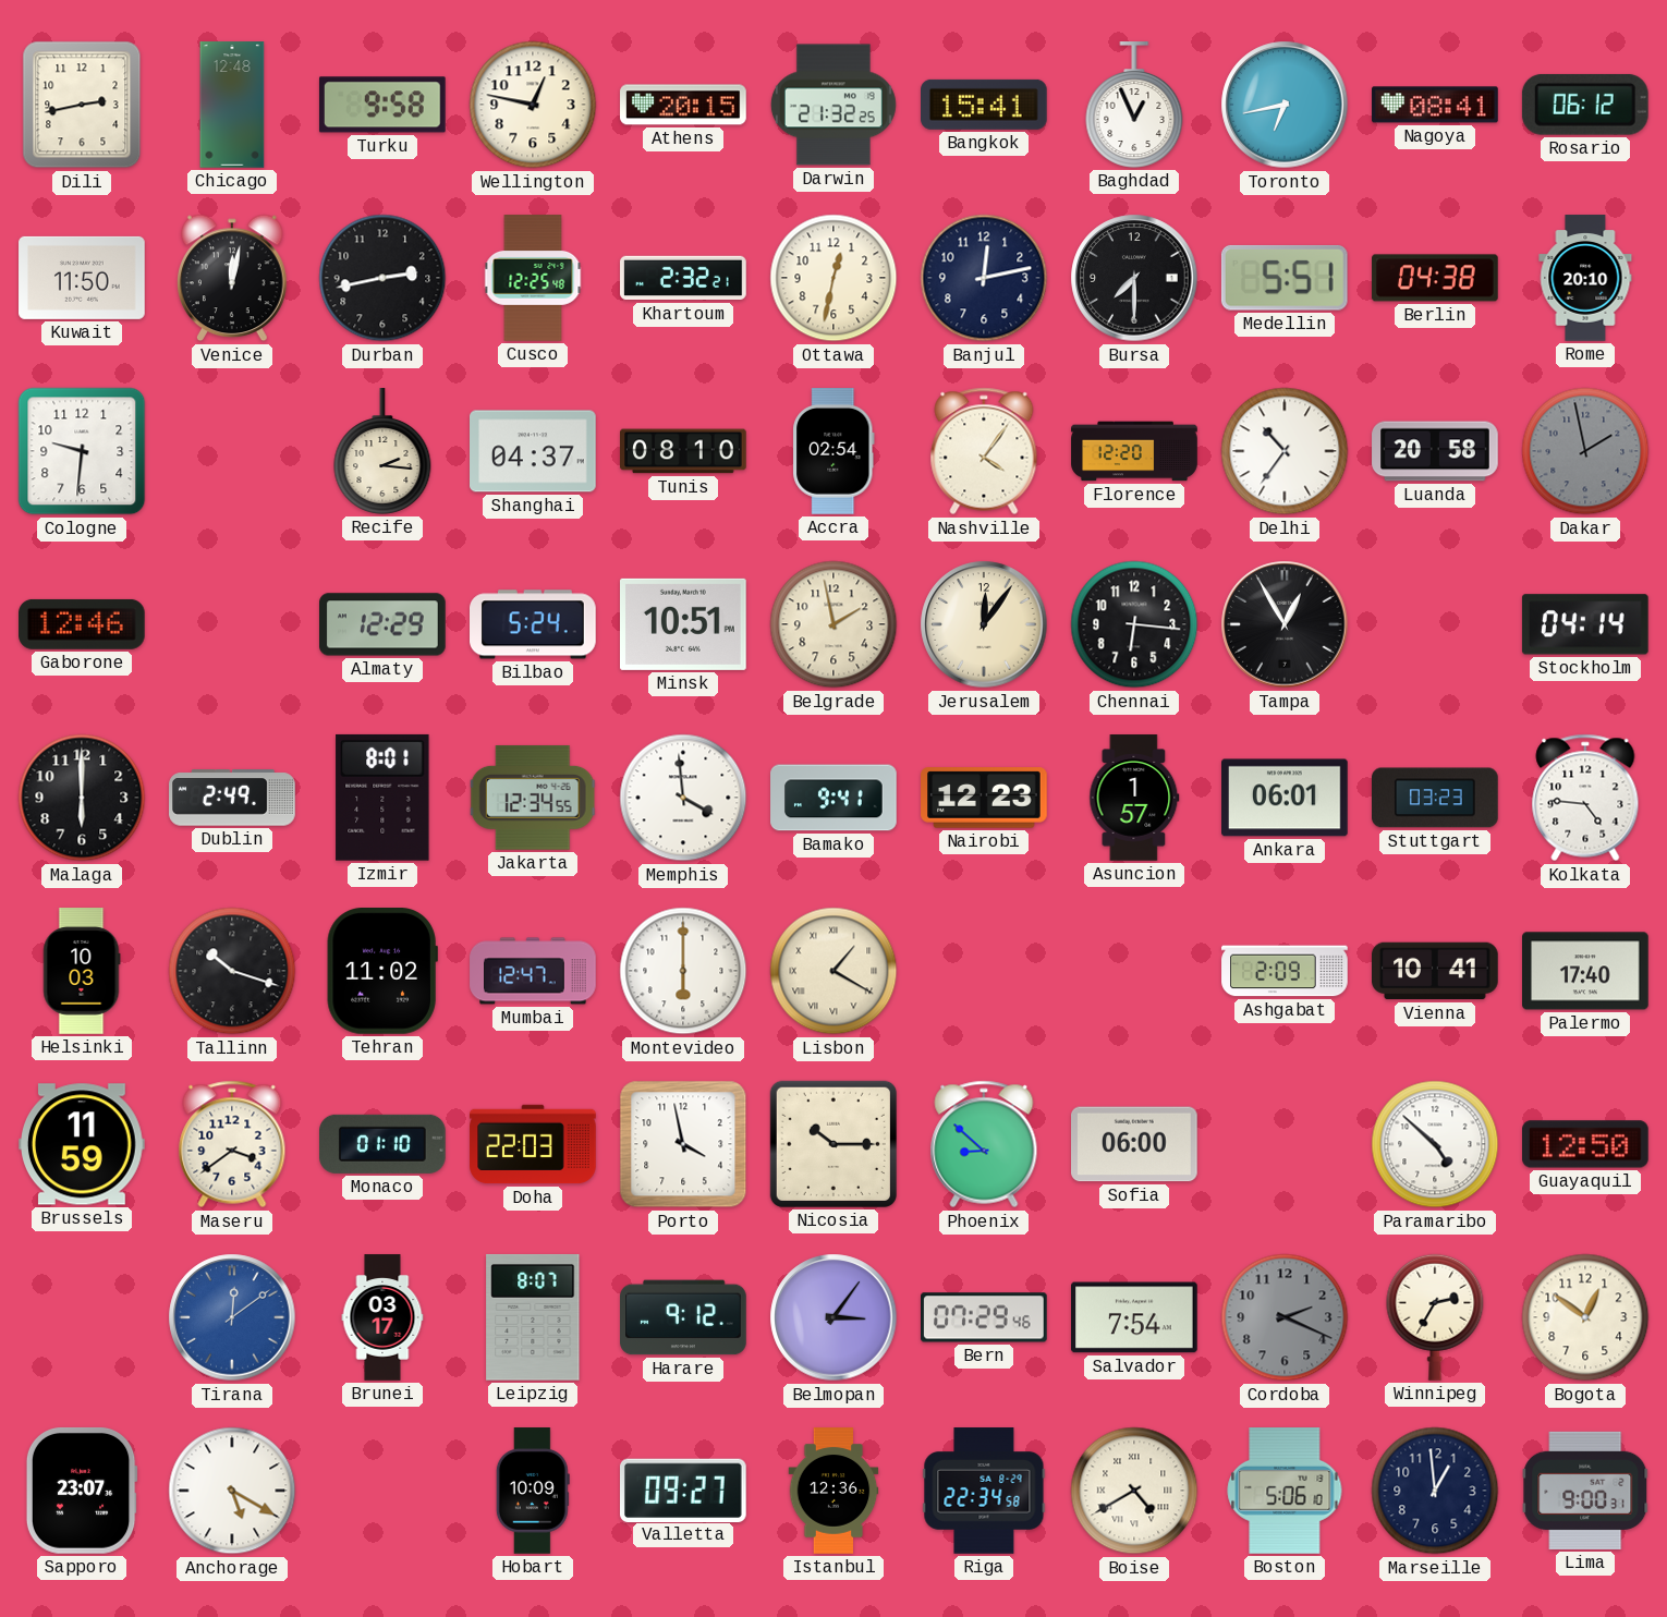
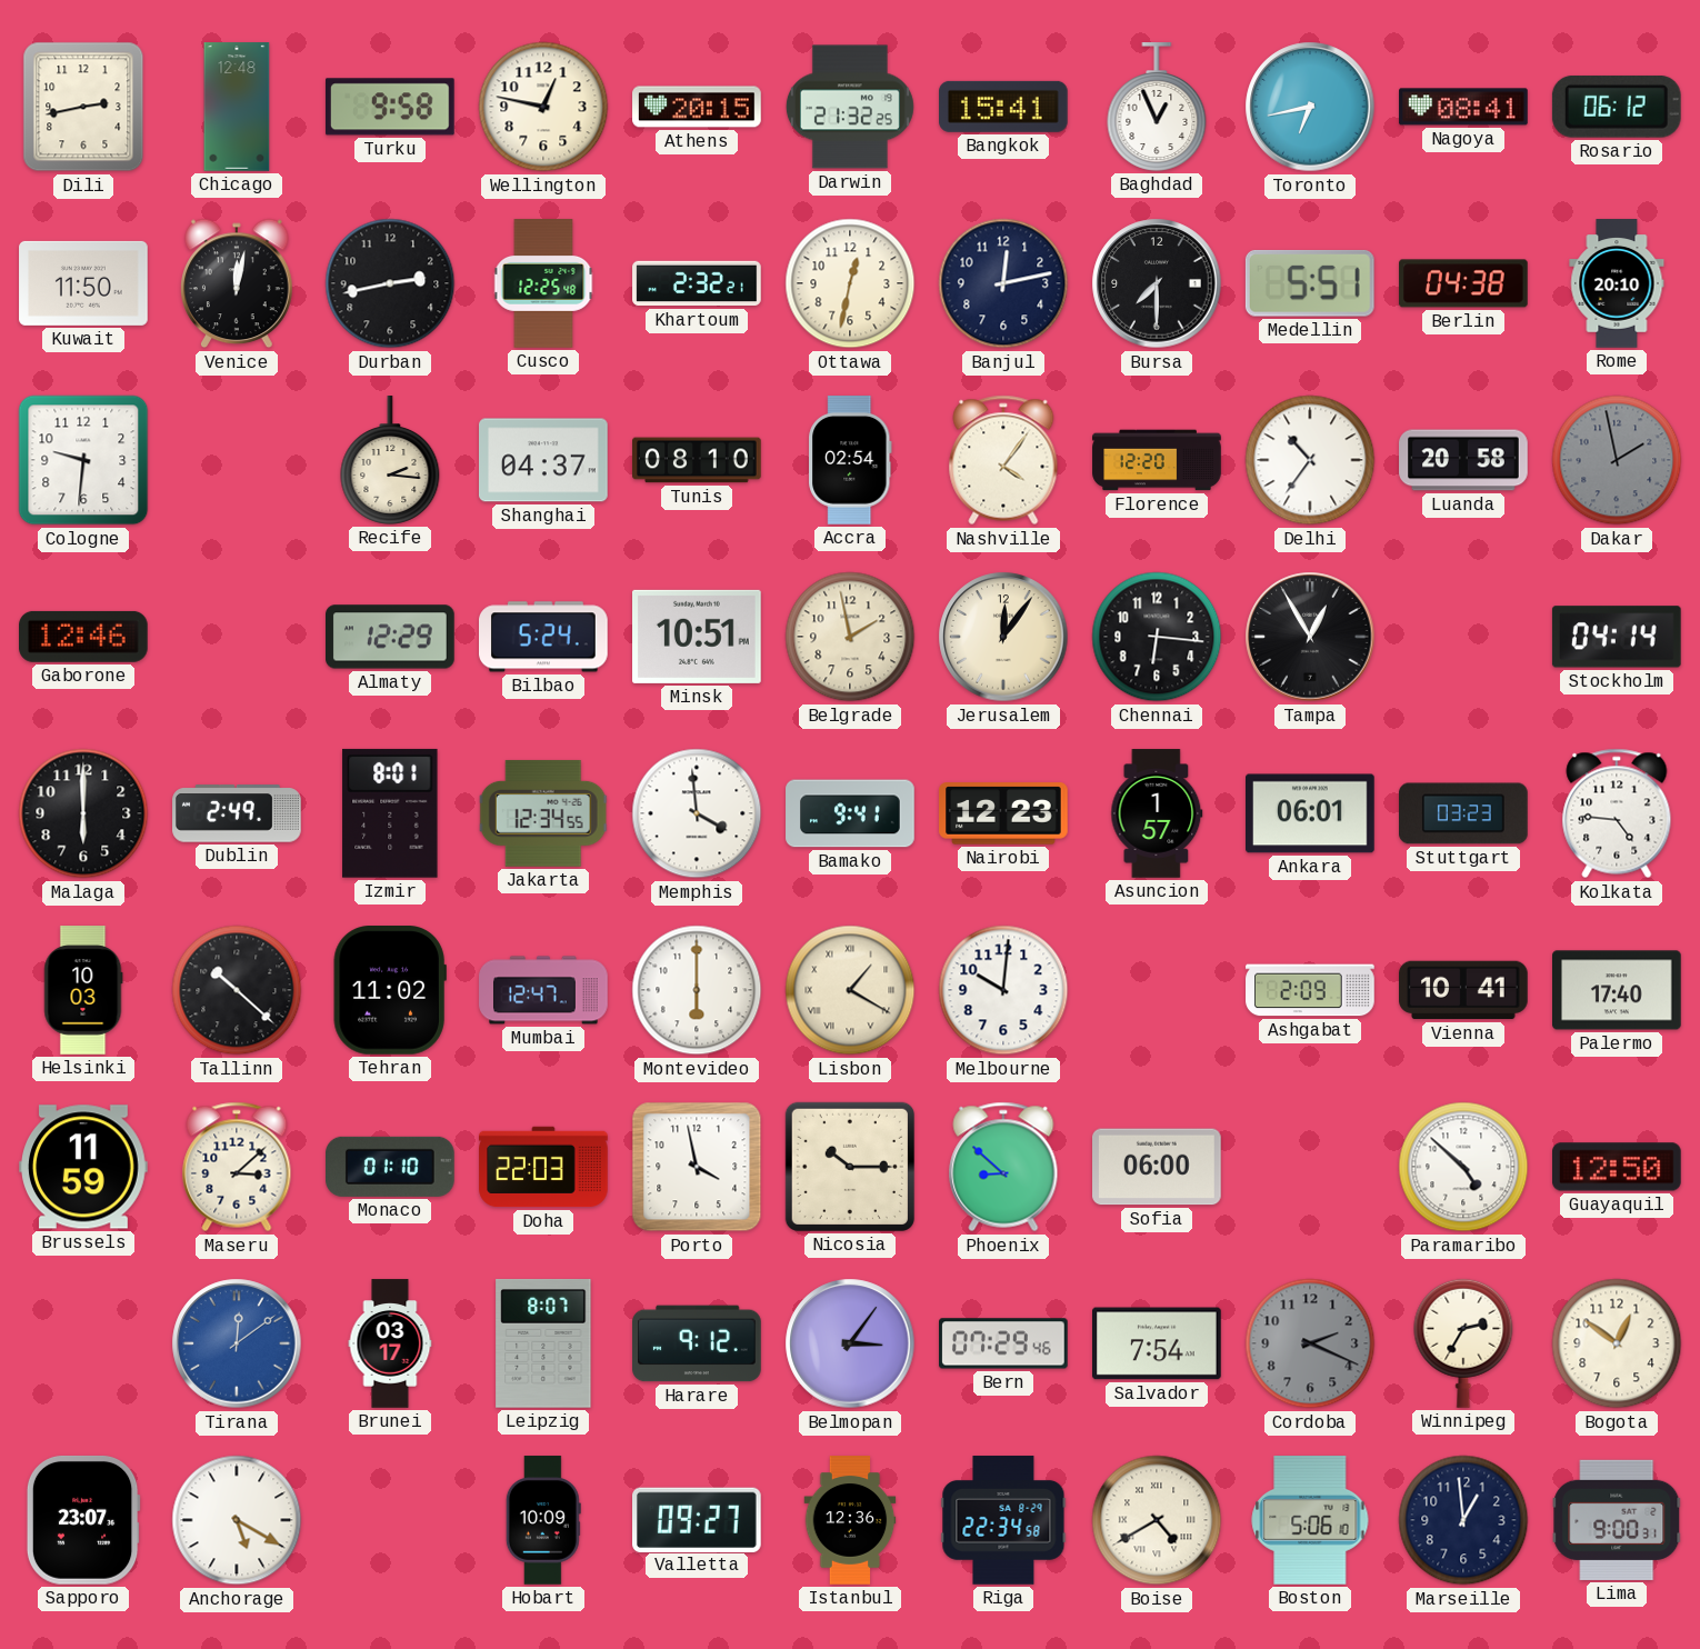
Tallinn: 10:18 -> 10:22 (237, 990)
Melbourne: none -> 10:01 (1003, 990)
Maseru: 3:39 -> 3:08 (237, 1167)
